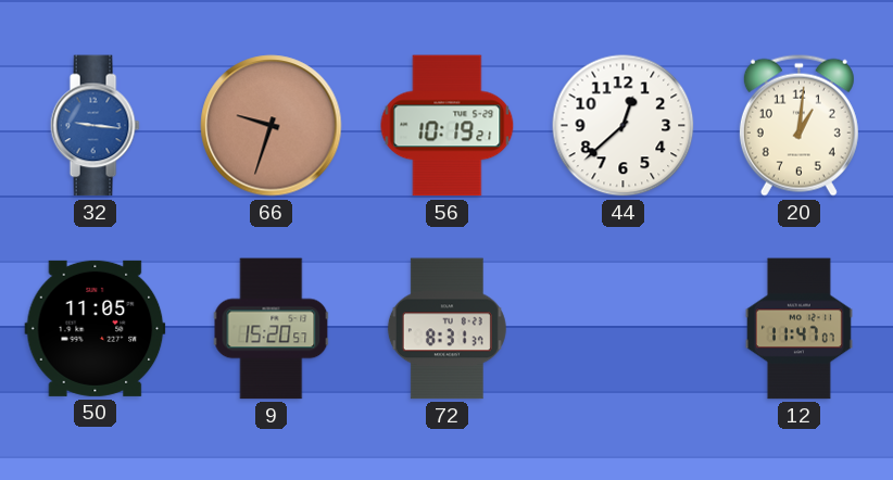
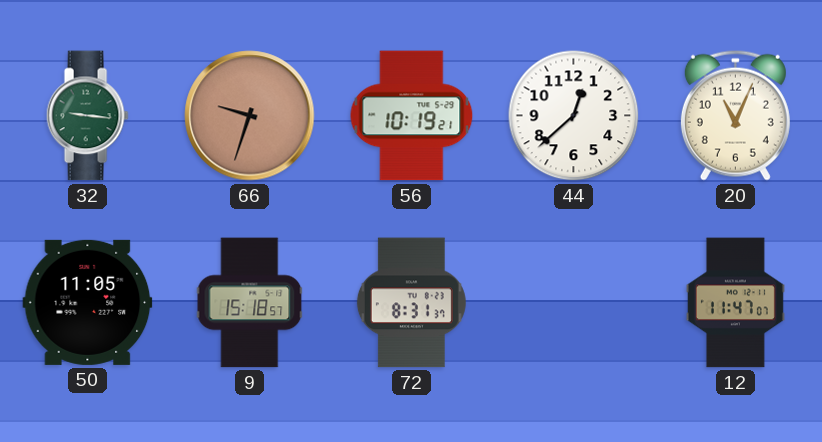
32 dial: blue -> green (87, 116)
20: 1:01 -> 11:04 (735, 115)
9: 15:20 -> 15:18 (250, 303)
